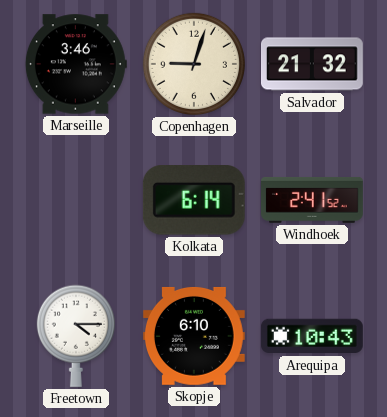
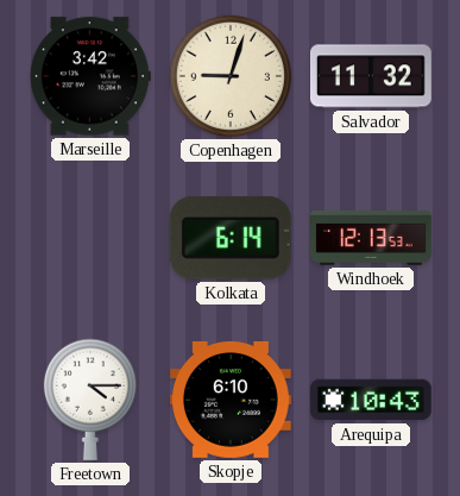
Marseille: 3:46 -> 3:42 (90, 76)
Salvador: 21:32 -> 11:32 (371, 76)
Windhoek: 2:41 -> 12:13 (372, 238)
